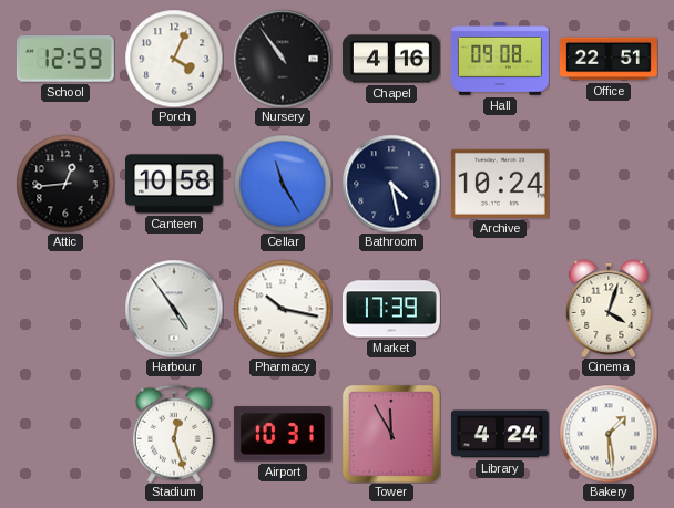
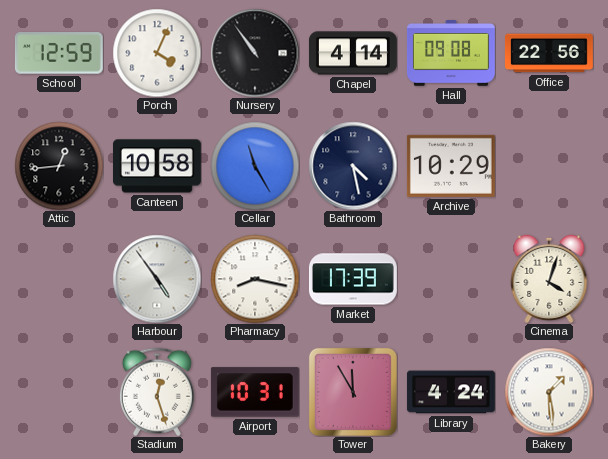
Chapel: 4:16 -> 4:14 (353, 53)
Office: 22:51 -> 22:56 (549, 53)
Archive: 10:24 -> 10:29 (451, 166)
Pharmacy: 10:17 -> 8:17 (255, 279)
